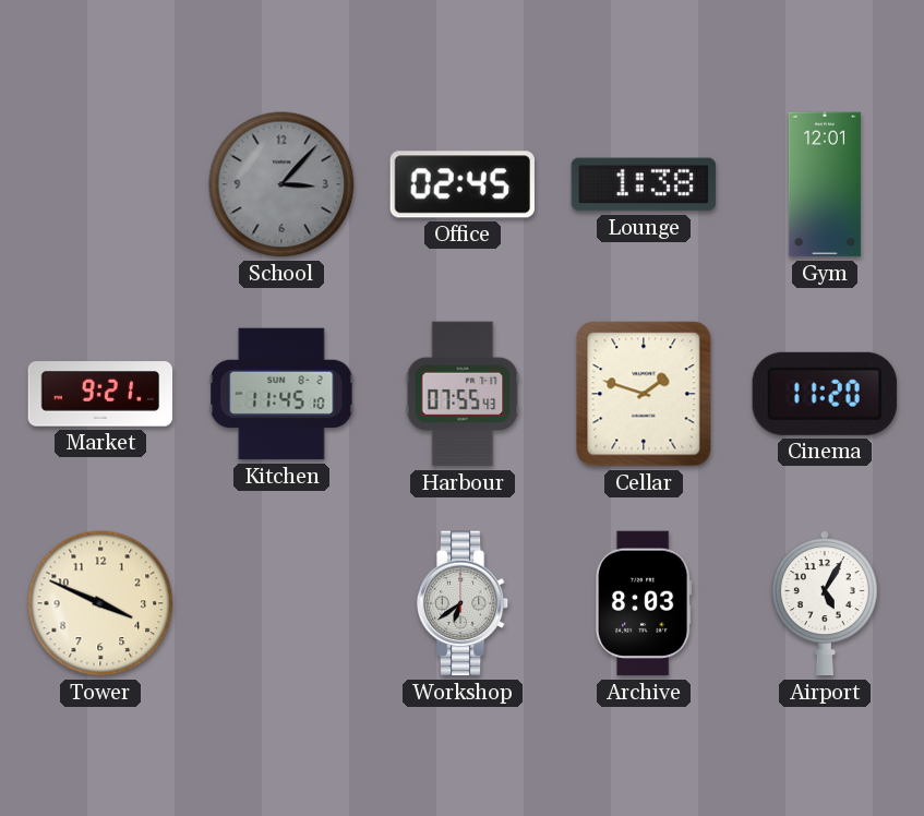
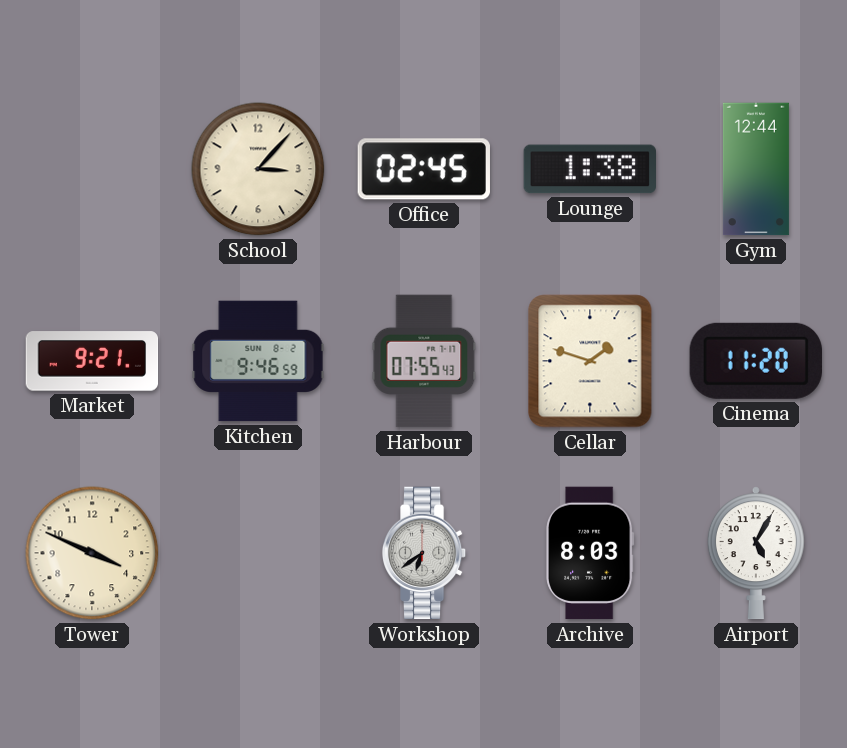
School dial: grey -> cream (258, 169)
Gym: 12:01 -> 12:44 (756, 169)
Kitchen: 11:45 -> 9:46 (258, 361)
